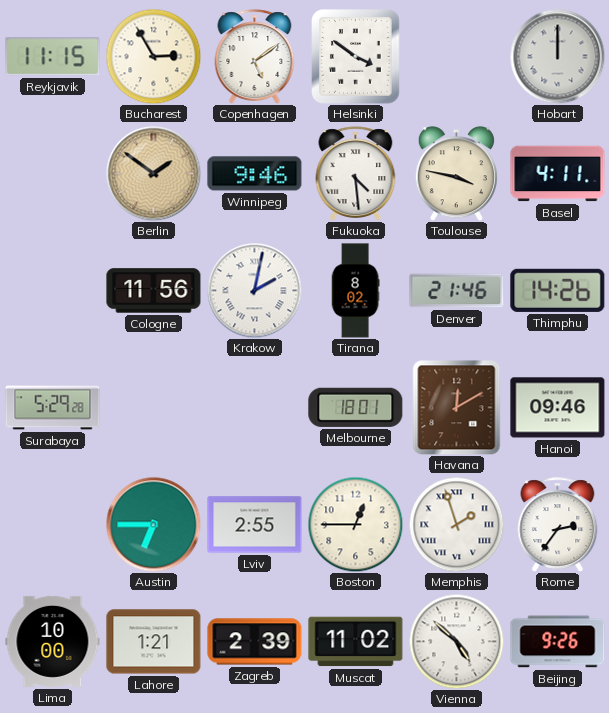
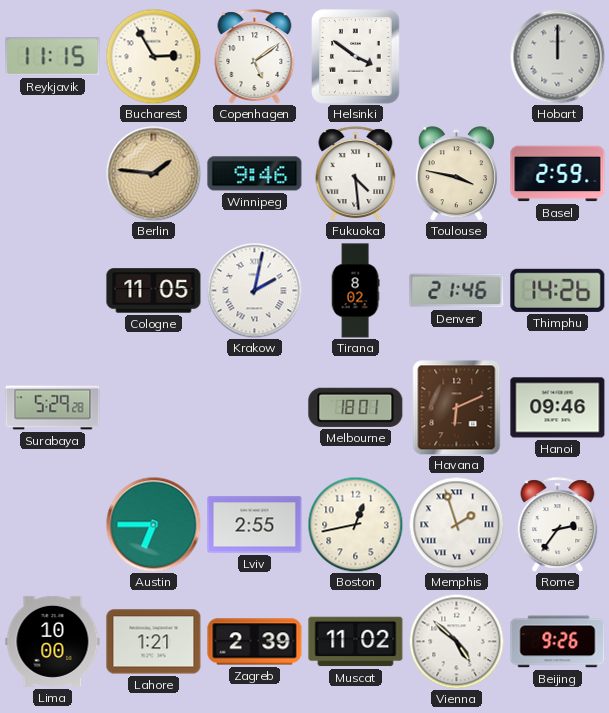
Berlin: 1:51 -> 1:46 (153, 173)
Basel: 4:11 -> 2:59 (558, 174)
Cologne: 11:56 -> 11:05 (154, 291)
Havana: 12:10 -> 6:11 (457, 407)
Boston: 12:45 -> 12:43 (355, 524)
